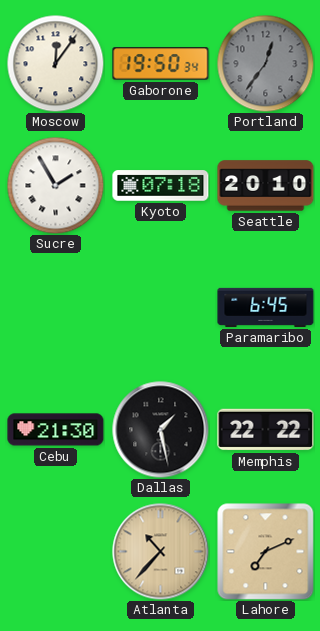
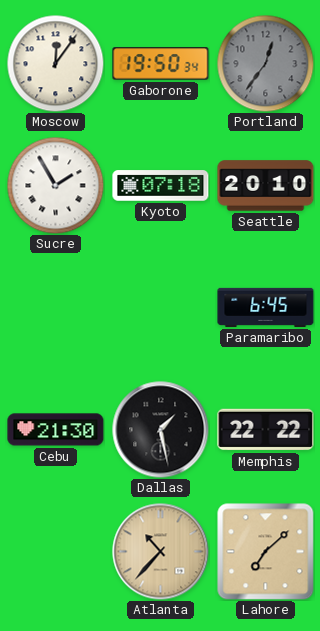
Lahore: 7:11 -> 7:08 (266, 552)
